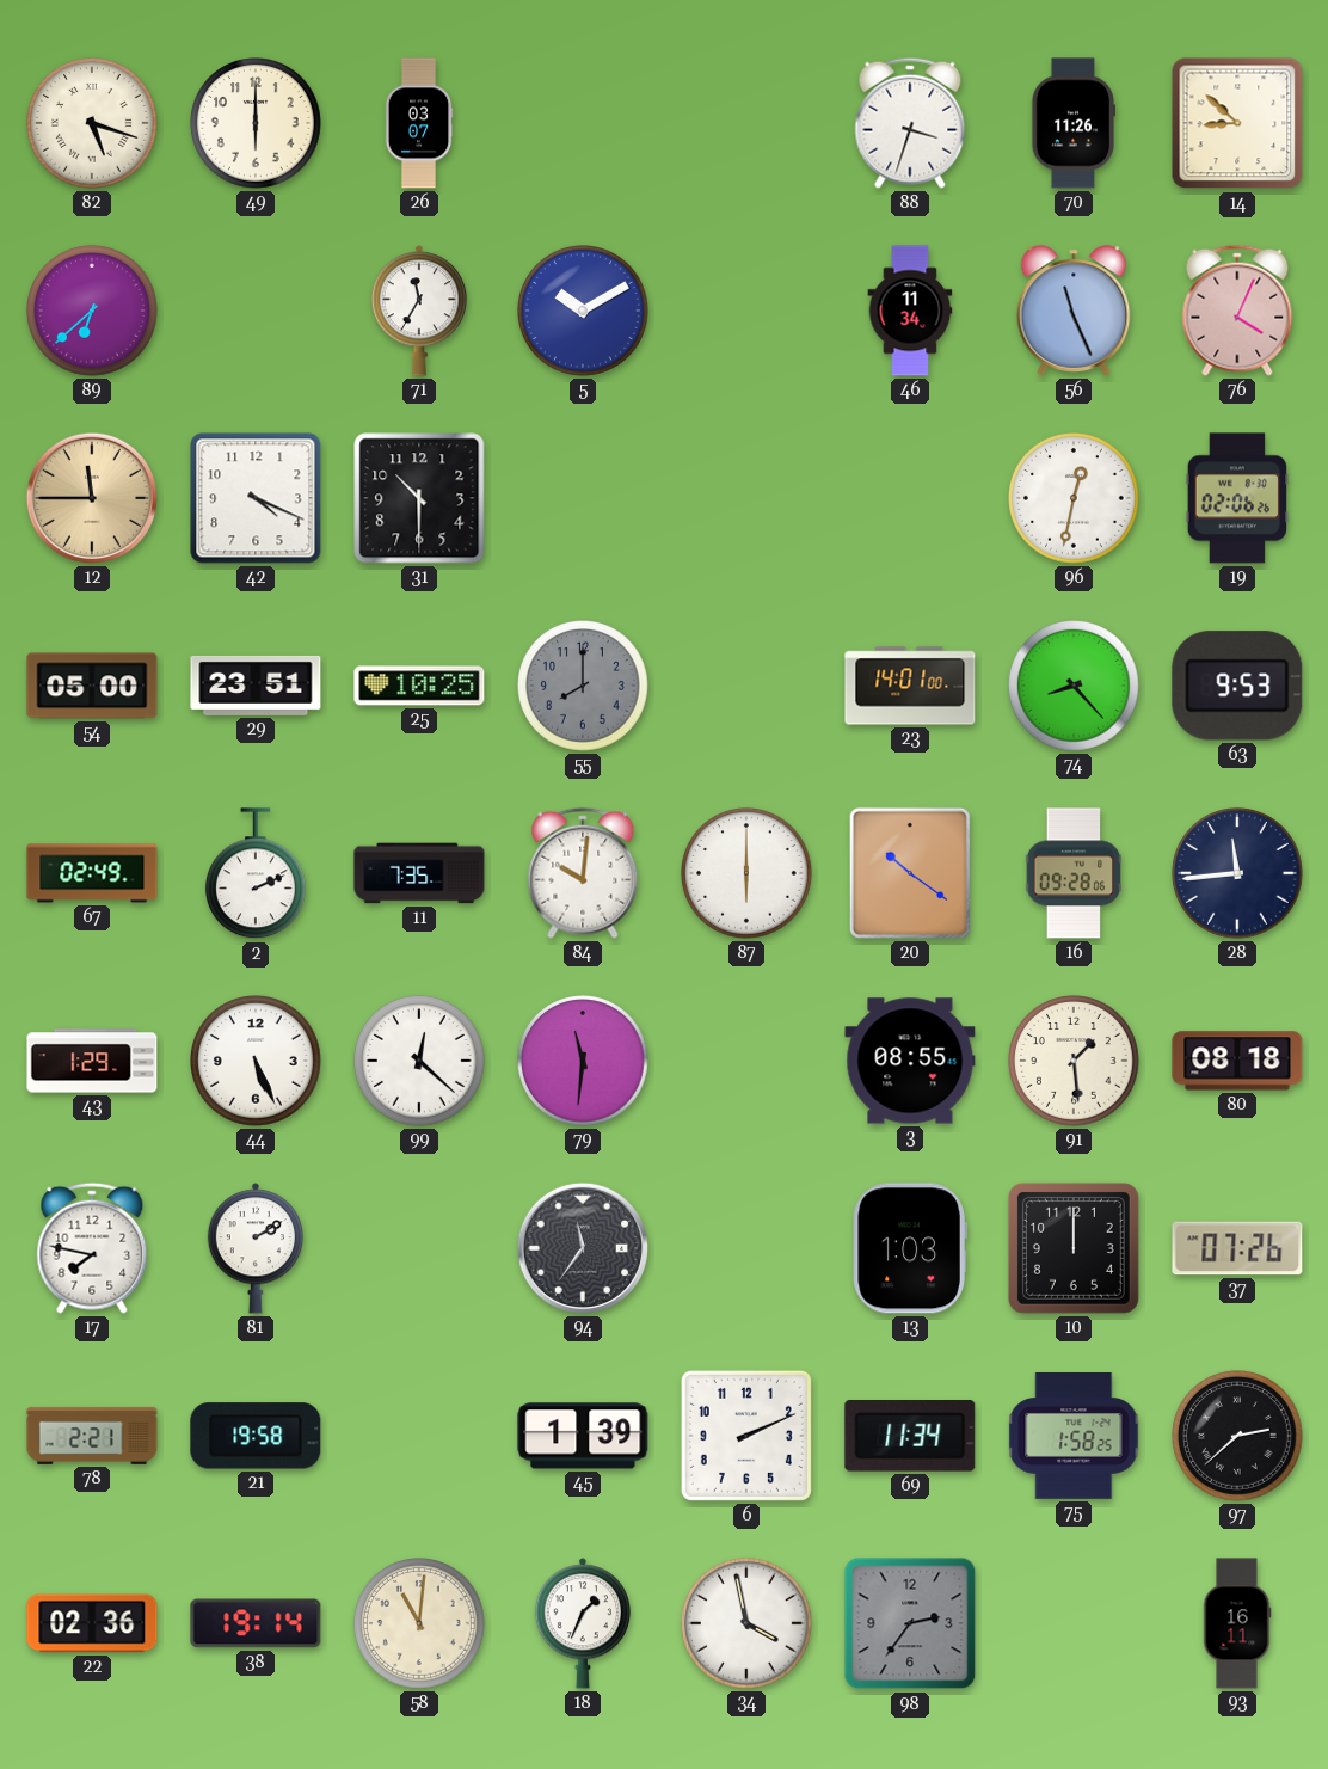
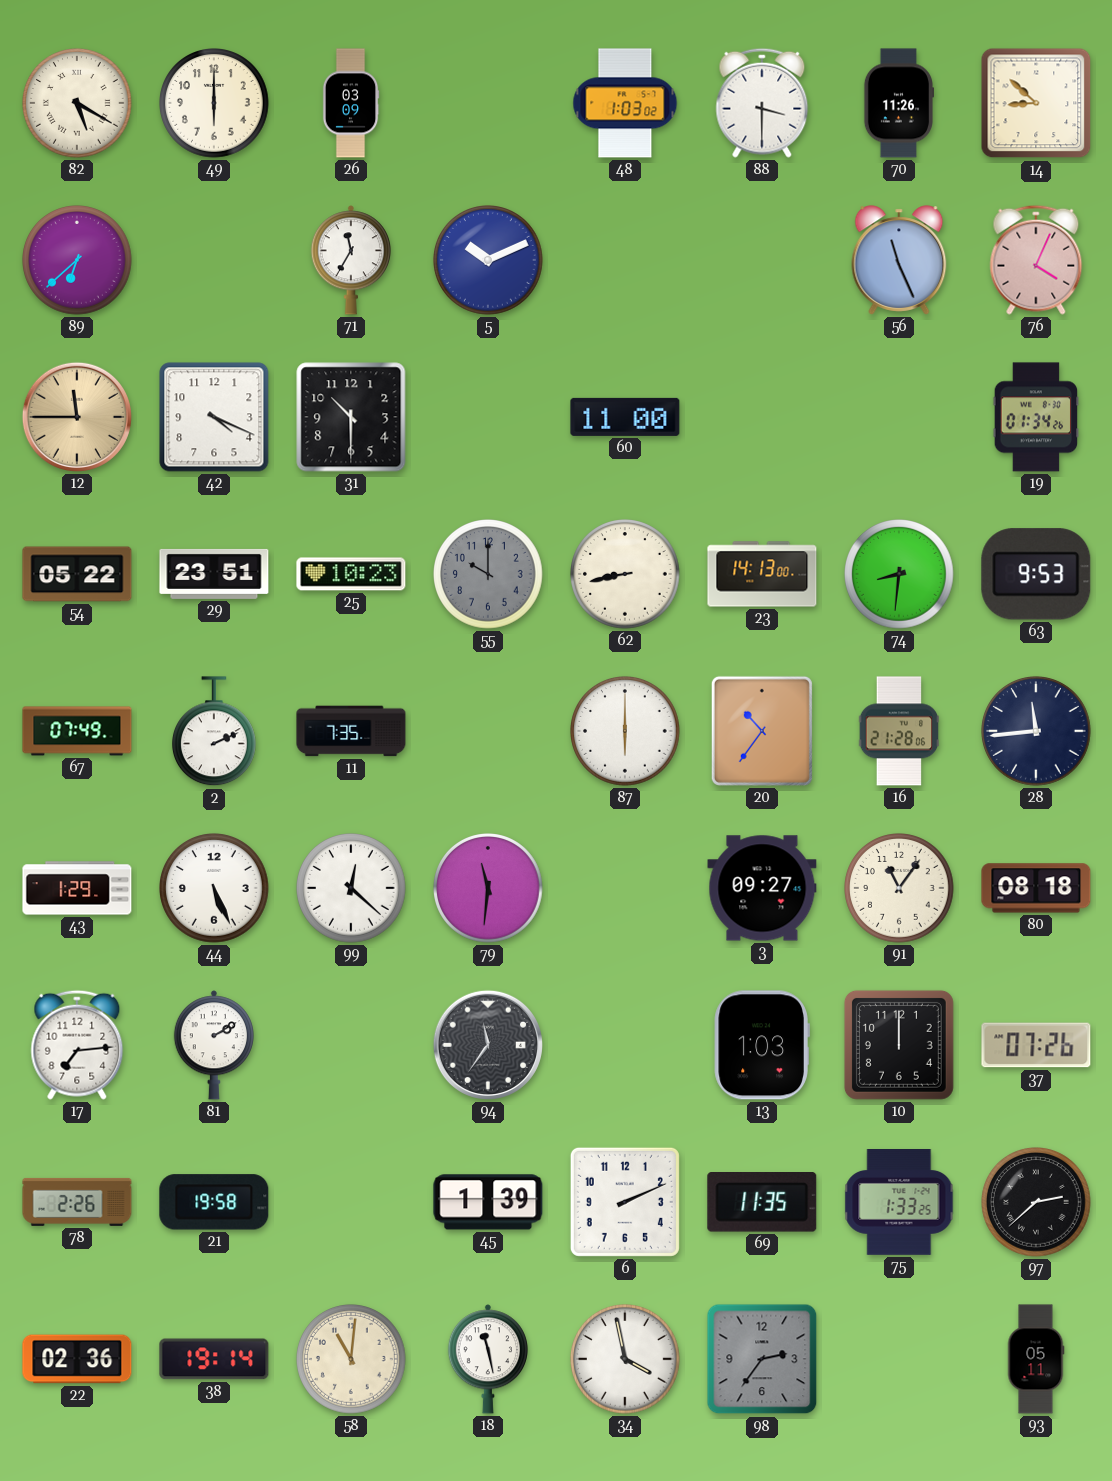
82: 5:18 -> 5:20 (77, 103)
26: 03:07 -> 03:09 (351, 103)
48: none -> 1:03 (625, 103)
88: 3:33 -> 3:30 (762, 103)
5: 10:10 -> 10:11 (488, 260)
46: 11:34 -> none (910, 311)
60: none -> 11:00 (625, 417)
96: 12:32 -> none (1074, 498)
19: 02:06 -> 01:34 (1036, 417)
54: 05:00 -> 05:22 (77, 574)
25: 10:25 -> 10:23 (351, 574)
55: 8:00 -> 10:00 (488, 574)
62: none -> 8:43 (625, 574)
23: 14:01 -> 14:13 (762, 574)
74: 8:23 -> 8:31 (899, 574)
67: 02:49 -> 07:49 (77, 731)
84: 10:01 -> none (583, 873)
20: 10:21 -> 10:36 (762, 731)
16: 09:28 -> 21:28 (899, 731)
3: 08:55 -> 09:27 (762, 888)
91: 1:29 -> 11:06 (899, 888)
17: 7:47 -> 7:14 (77, 1045)
78: 2:21 -> 2:26 (77, 1202)
69: 11:34 -> 11:35 (762, 1203)
75: 1:58 -> 1:33 (899, 1203)
18: 1:34 -> 11:28 (488, 1359)
93: 16:11 -> 05:11 (1036, 1359)
